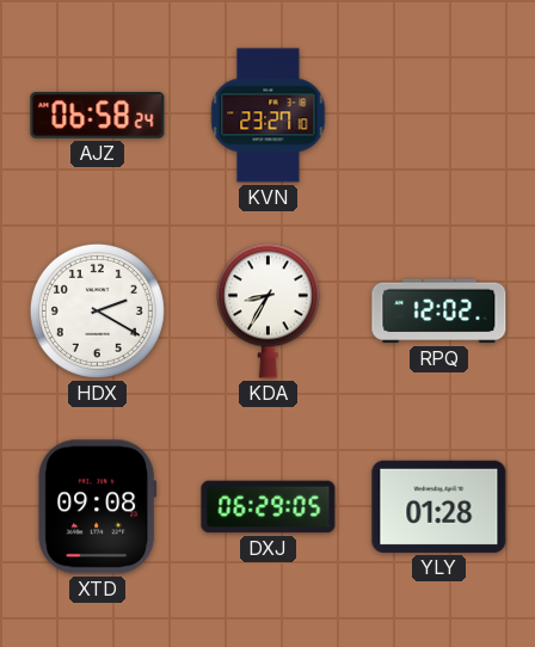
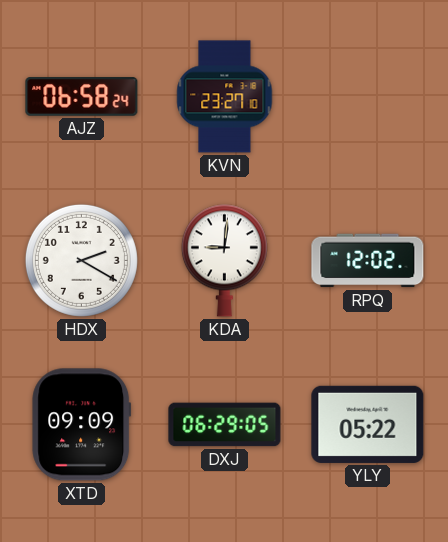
KDA: 8:35 -> 9:01 (224, 260)
XTD: 09:08 -> 09:09 (82, 425)
YLY: 01:28 -> 05:22 (368, 424)
